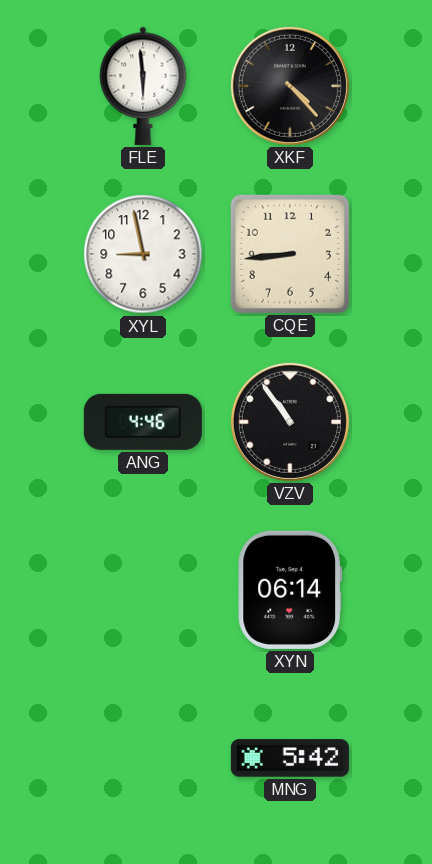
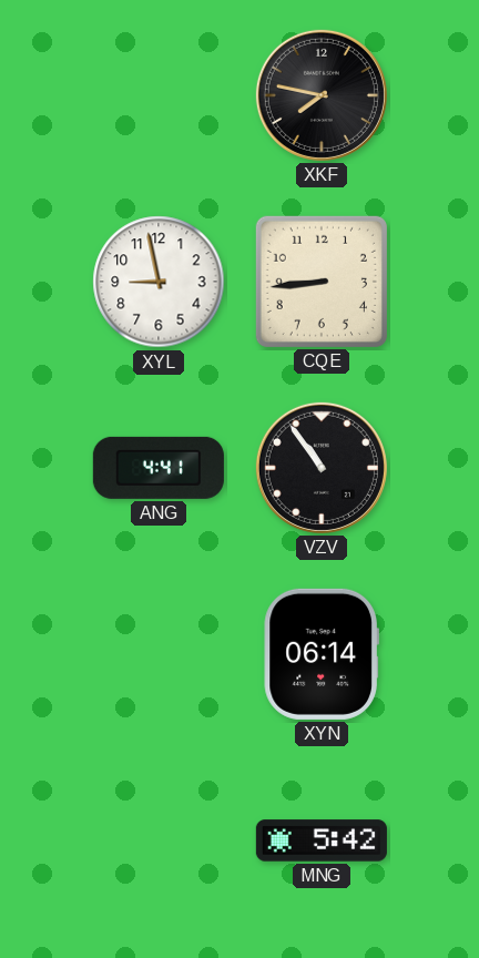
FLE: 5:59 -> none (143, 86)
XKF: 4:23 -> 7:47 (322, 95)
ANG: 4:46 -> 4:41 (159, 468)
